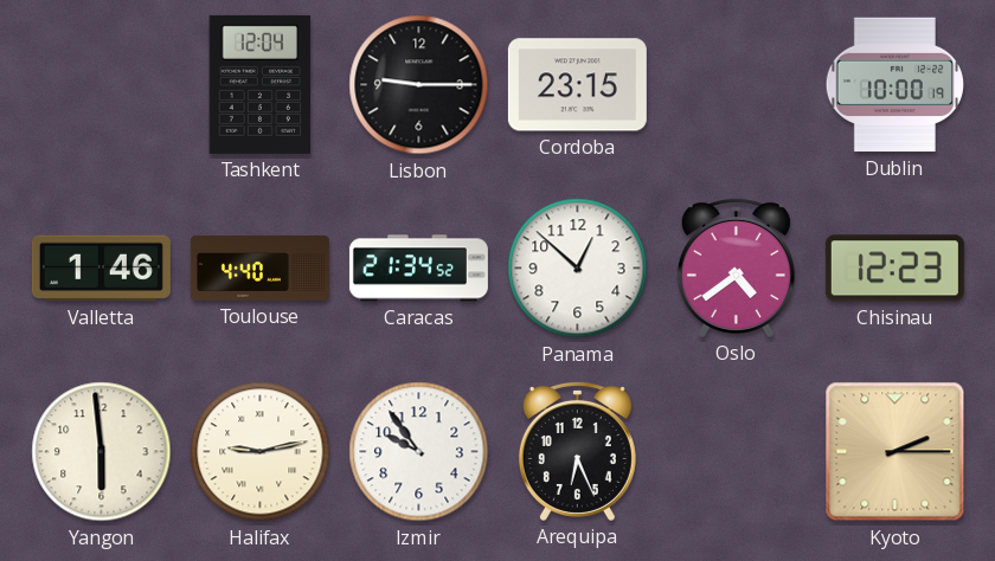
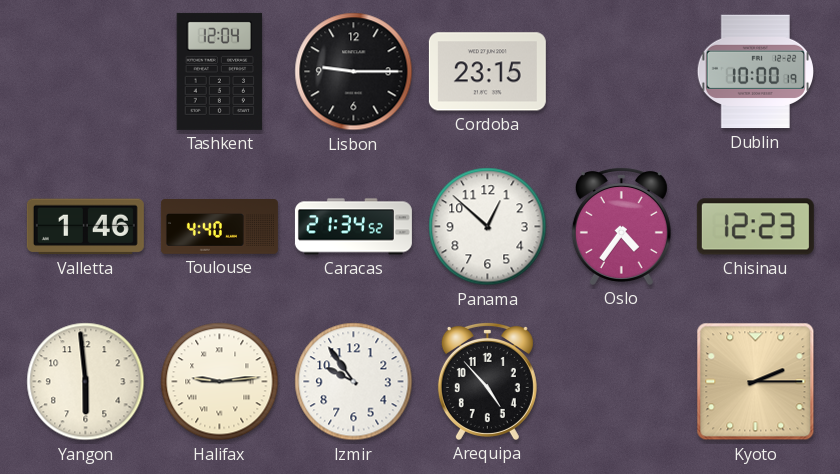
Oslo: 4:39 -> 4:36 (621, 226)
Halifax: 9:13 -> 9:14 (220, 382)
Arequipa: 6:26 -> 4:53 (487, 381)
